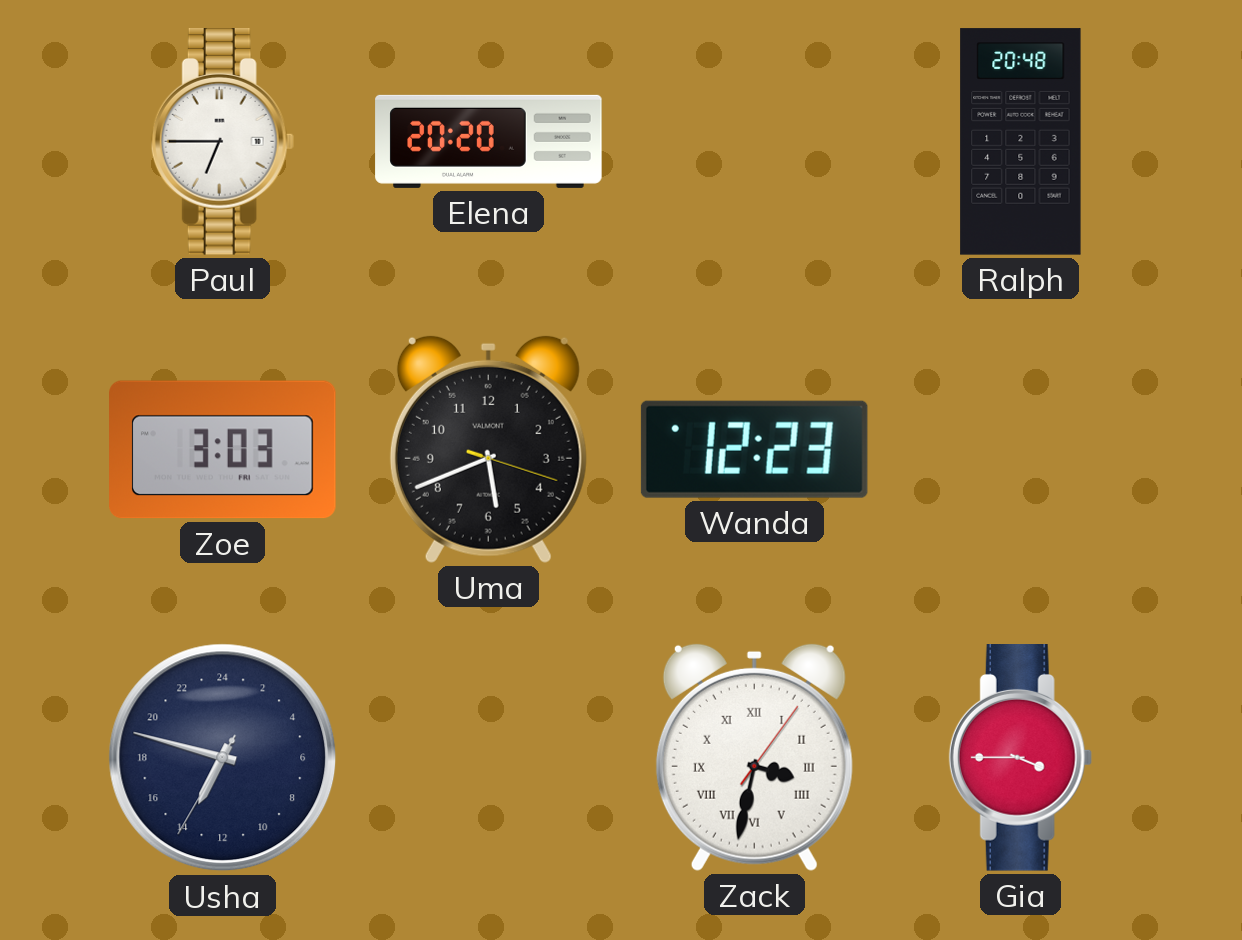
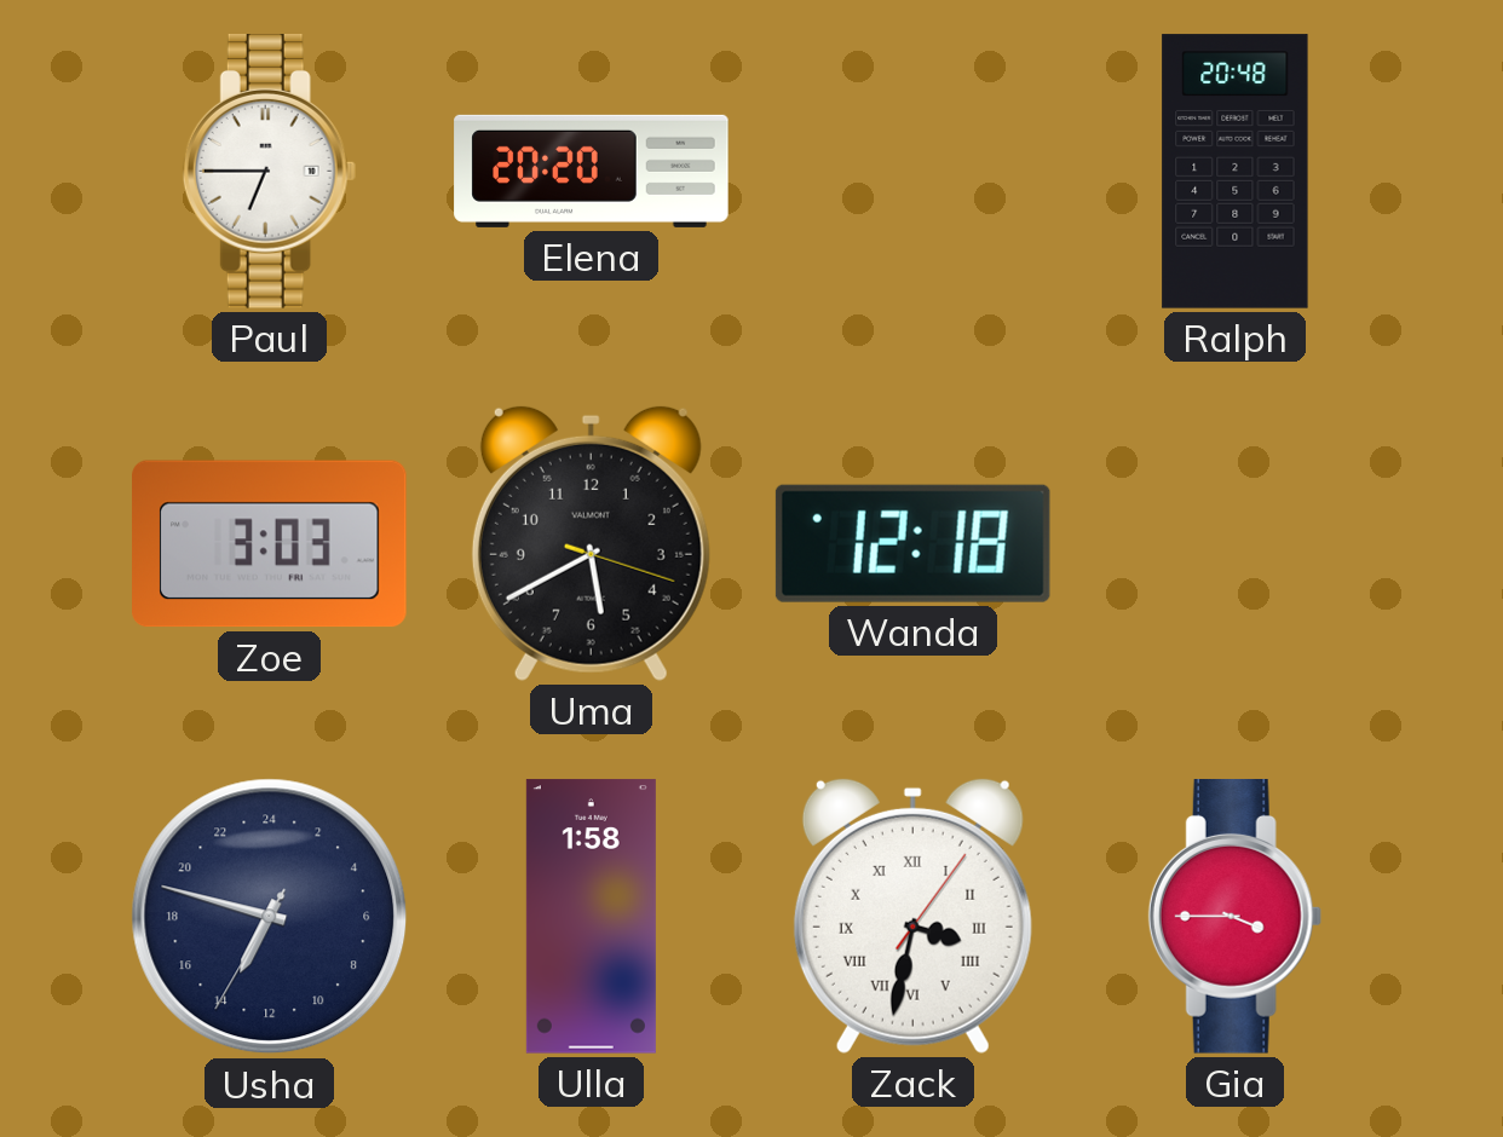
Uma: 5:41 -> 5:40 (591, 543)
Wanda: 12:23 -> 12:18 (912, 543)
Ulla: none -> 1:58 (591, 917)
